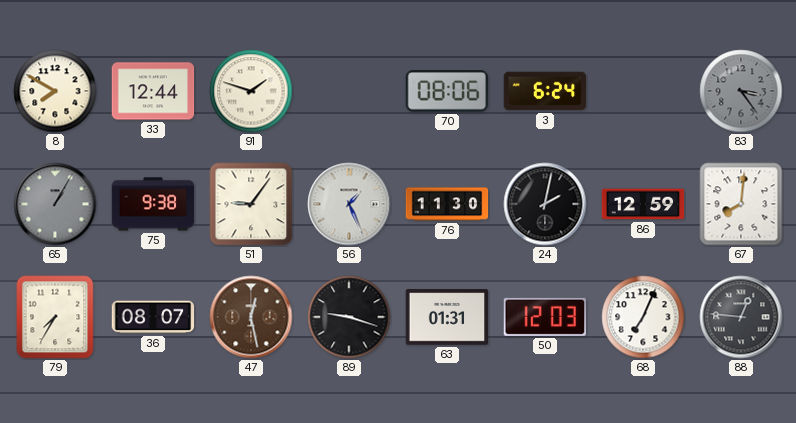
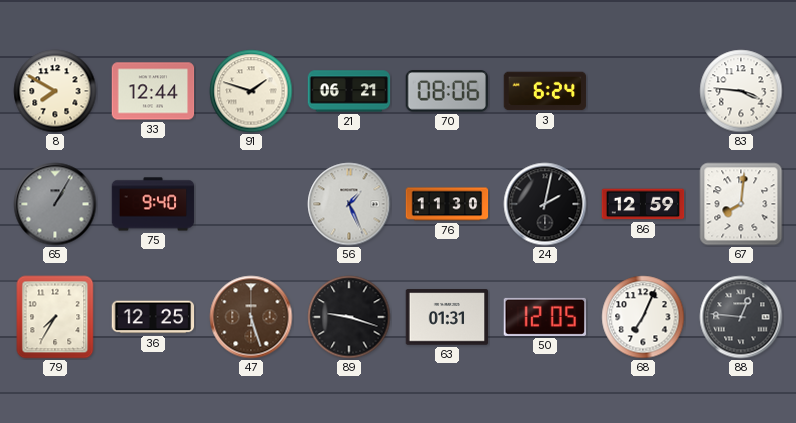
21: none -> 06:21 (349, 91)
83: 3:24 -> 3:46 (741, 91)
83 dial: grey -> white (741, 91)
75: 9:38 -> 9:40 (153, 204)
51: 9:06 -> none (251, 204)
36: 08:07 -> 12:25 (153, 317)
47: 12:28 -> 5:27 (251, 317)
50: 12:03 -> 12:05 (545, 317)
